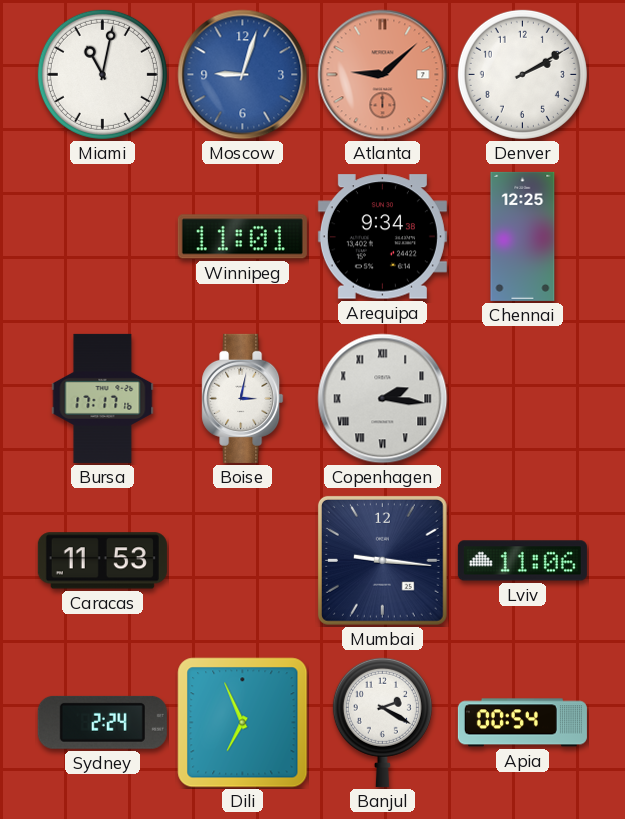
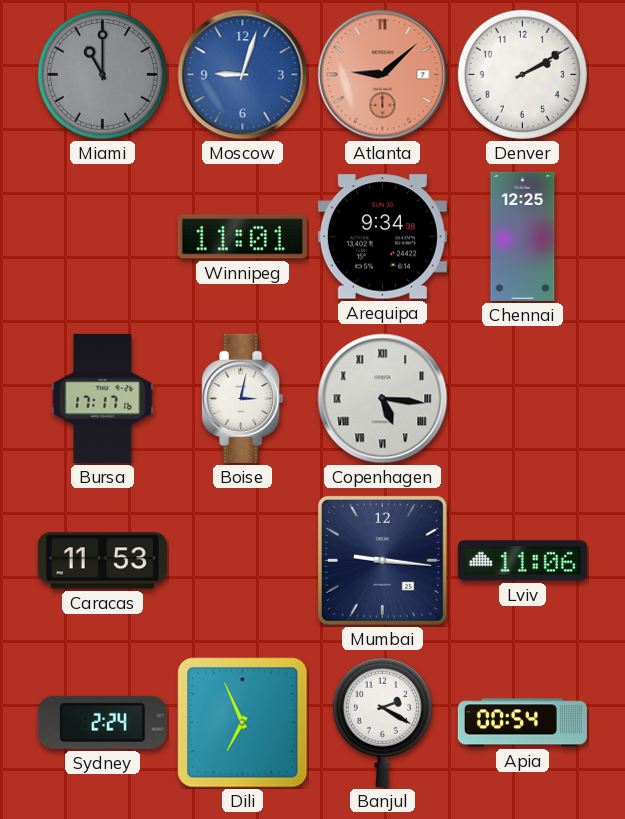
Miami: 11:02 -> 11:00 (102, 74)
Miami dial: white -> grey (102, 74)
Copenhagen: 2:16 -> 5:16 (383, 399)
